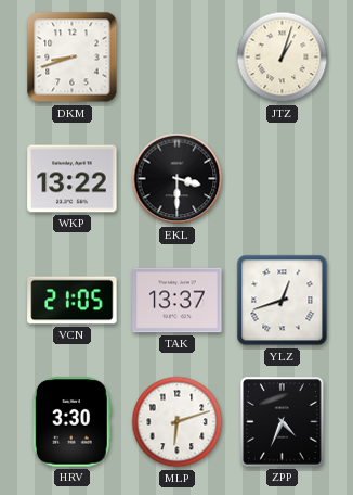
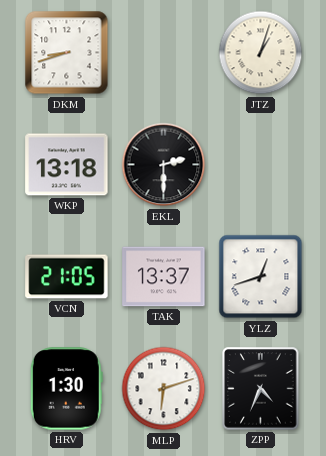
WKP: 13:22 -> 13:18 (67, 165)
EKL: 3:30 -> 2:30 (164, 165)
HRV: 3:30 -> 1:30 (66, 389)
